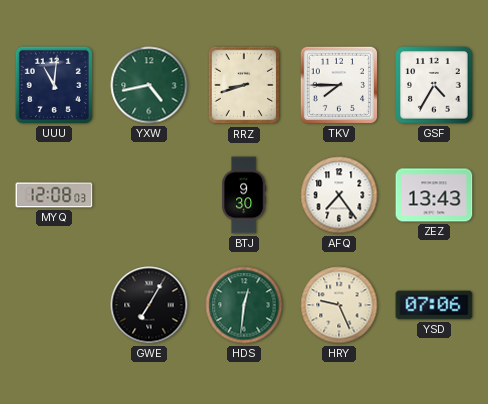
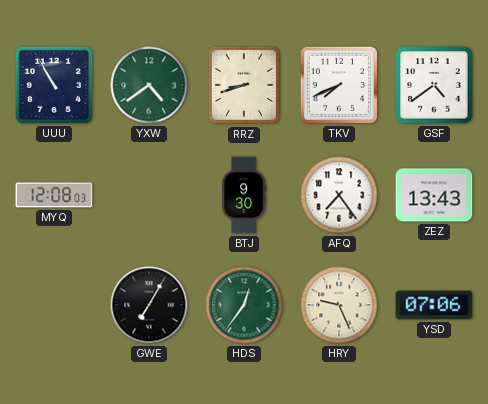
UUU: 11:01 -> 10:55 (54, 85)
YXW: 4:43 -> 4:39 (149, 85)
TKV: 7:45 -> 7:41 (339, 85)
GSF: 4:35 -> 4:39 (434, 85)
HDS: 12:31 -> 12:36 (244, 305)
